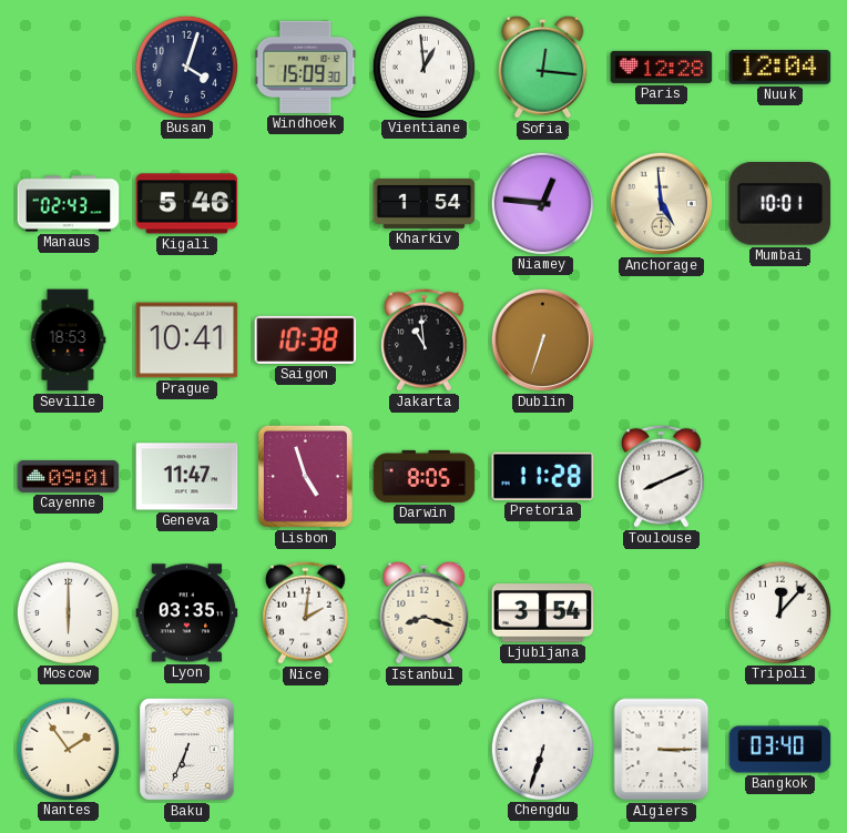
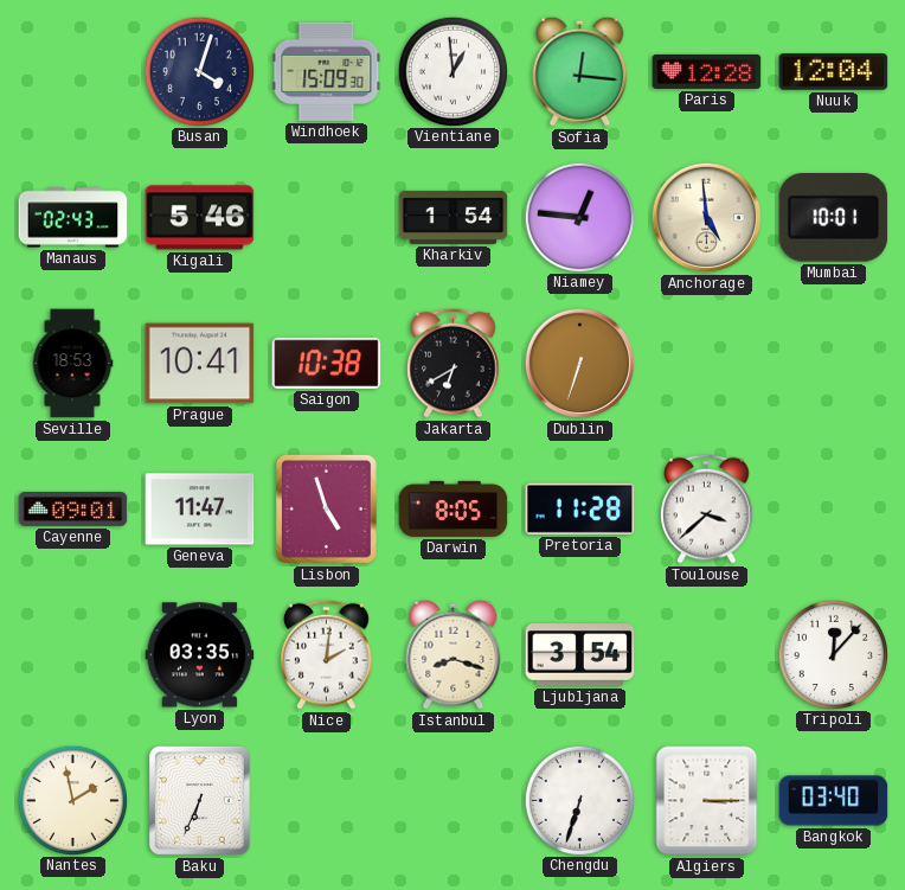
Jakarta: 10:59 -> 6:40 (454, 363)
Toulouse: 8:11 -> 3:38 (707, 508)
Moscow: 6:00 -> none (68, 612)
Nantes: 1:54 -> 1:58 (72, 800)
